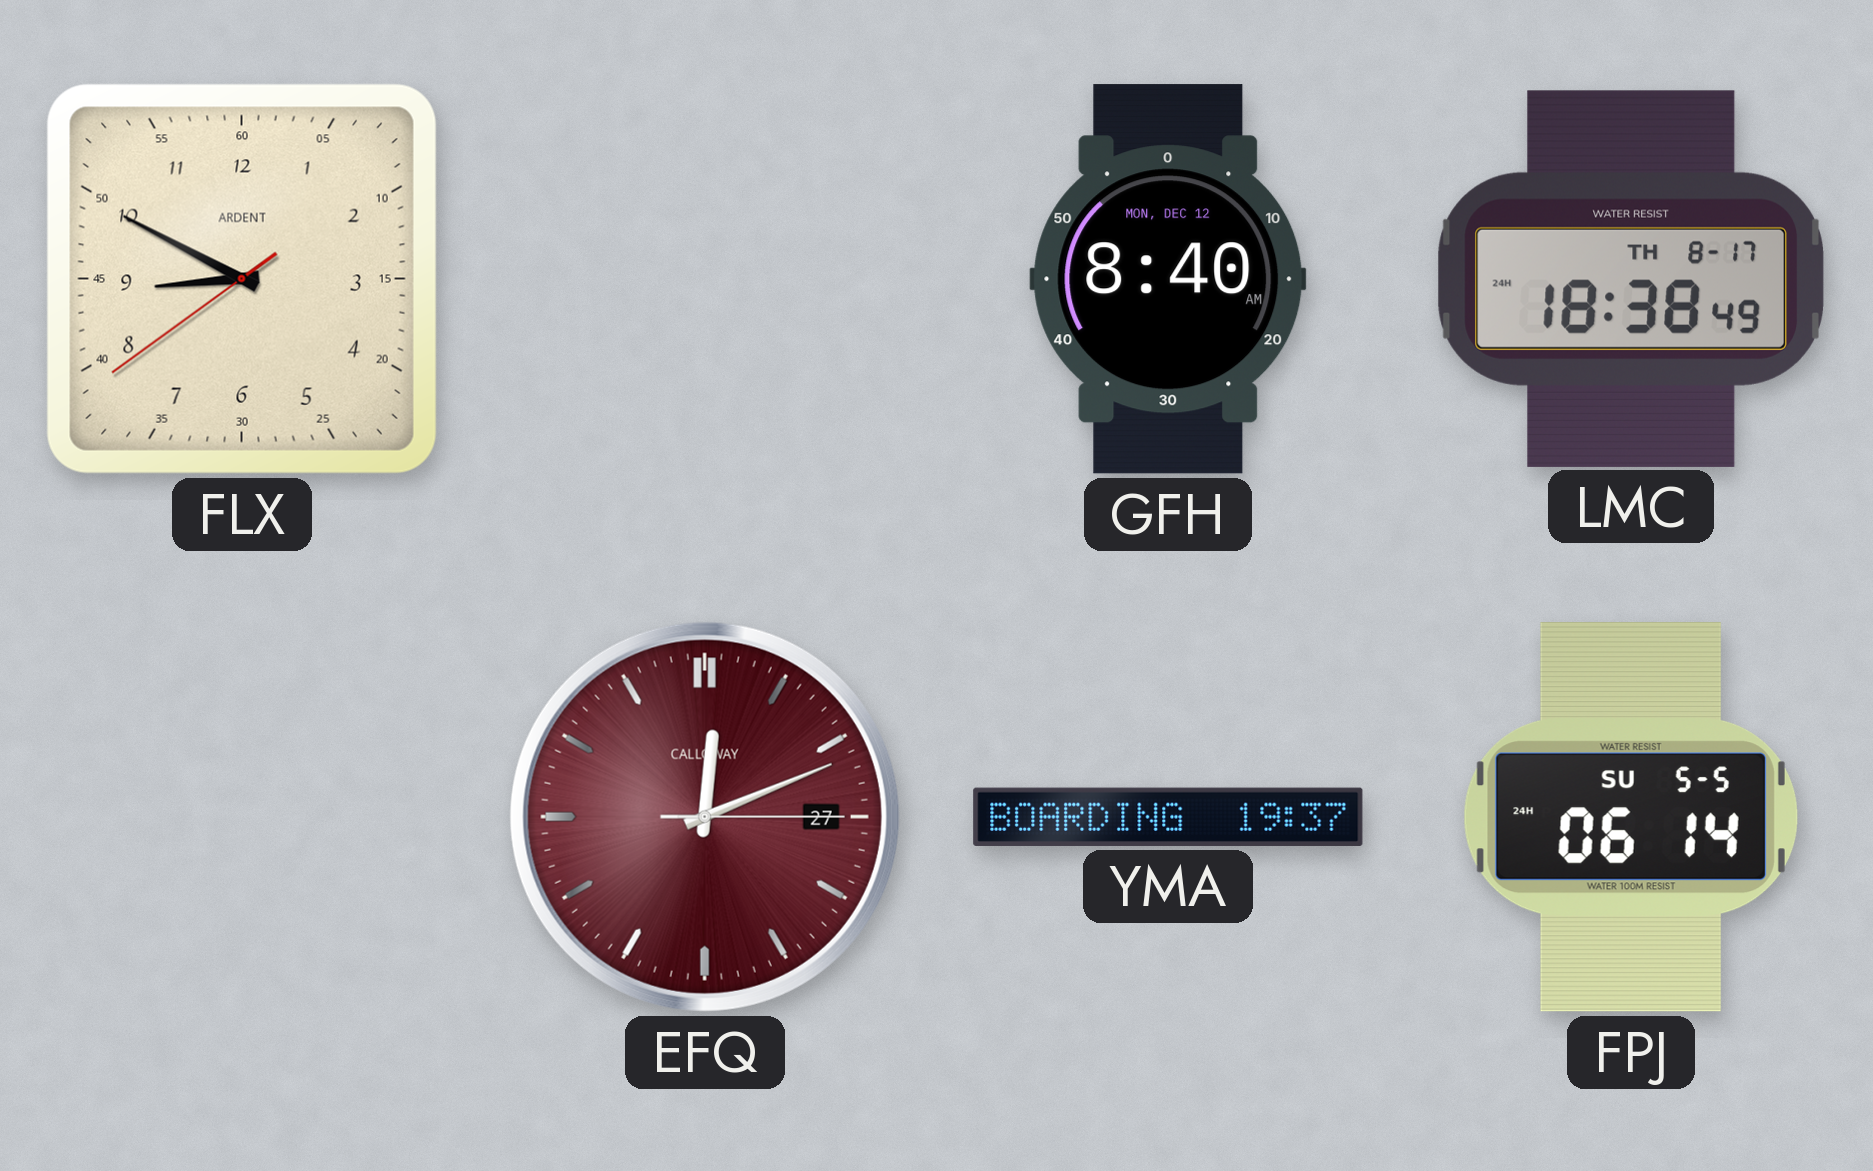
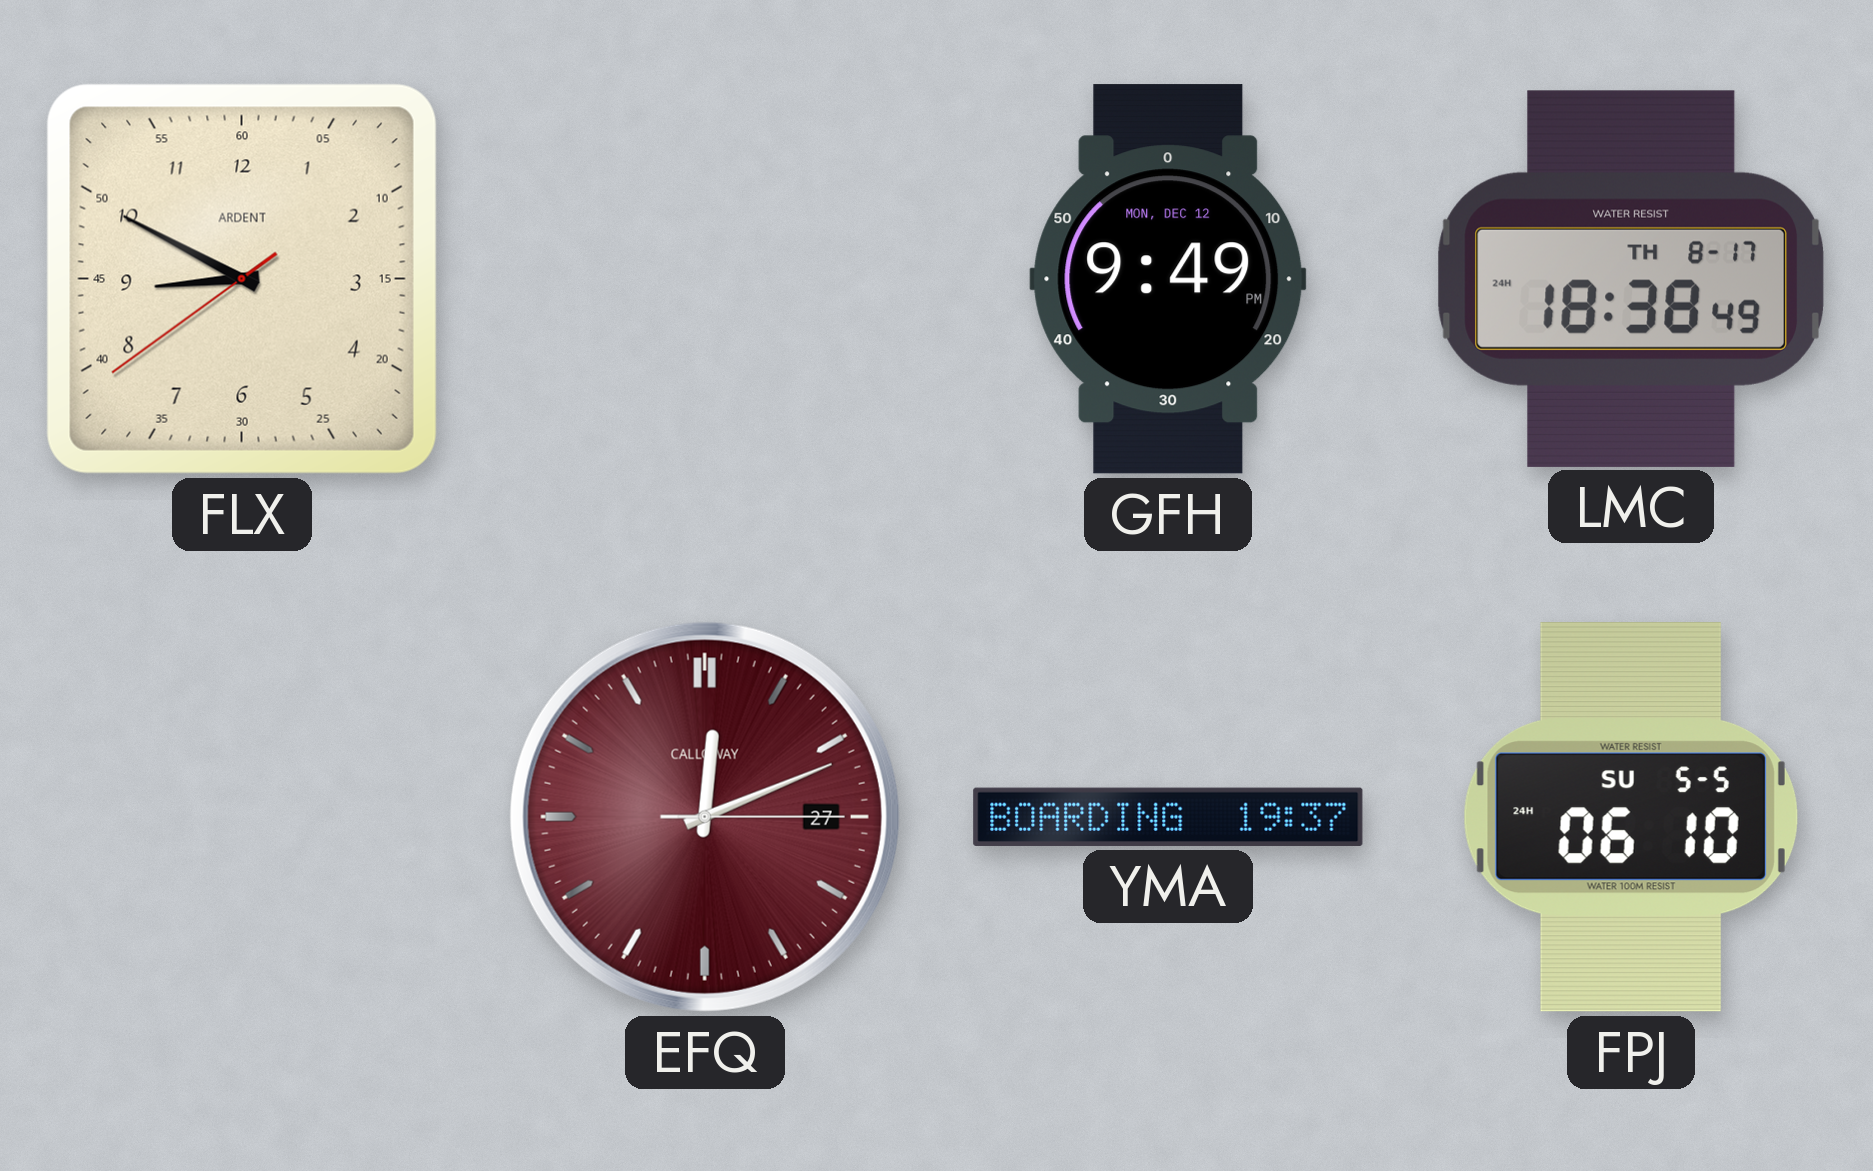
GFH: 8:40 -> 9:49 (1168, 279)
FPJ: 06:14 -> 06:10 (1631, 818)
